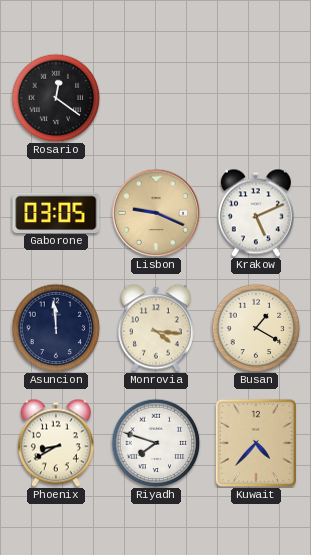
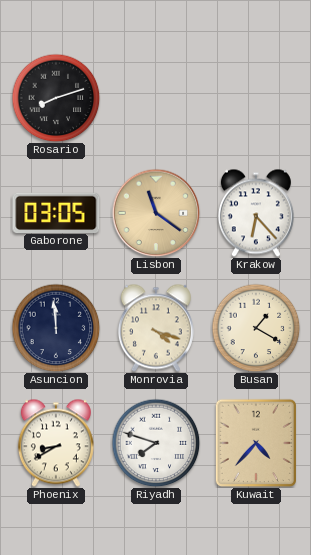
Rosario: 12:21 -> 8:12 (56, 98)
Lisbon: 9:19 -> 11:21 (156, 213)
Krakow: 5:11 -> 6:23 (256, 213)
Monrovia: 4:16 -> 4:18 (156, 328)
